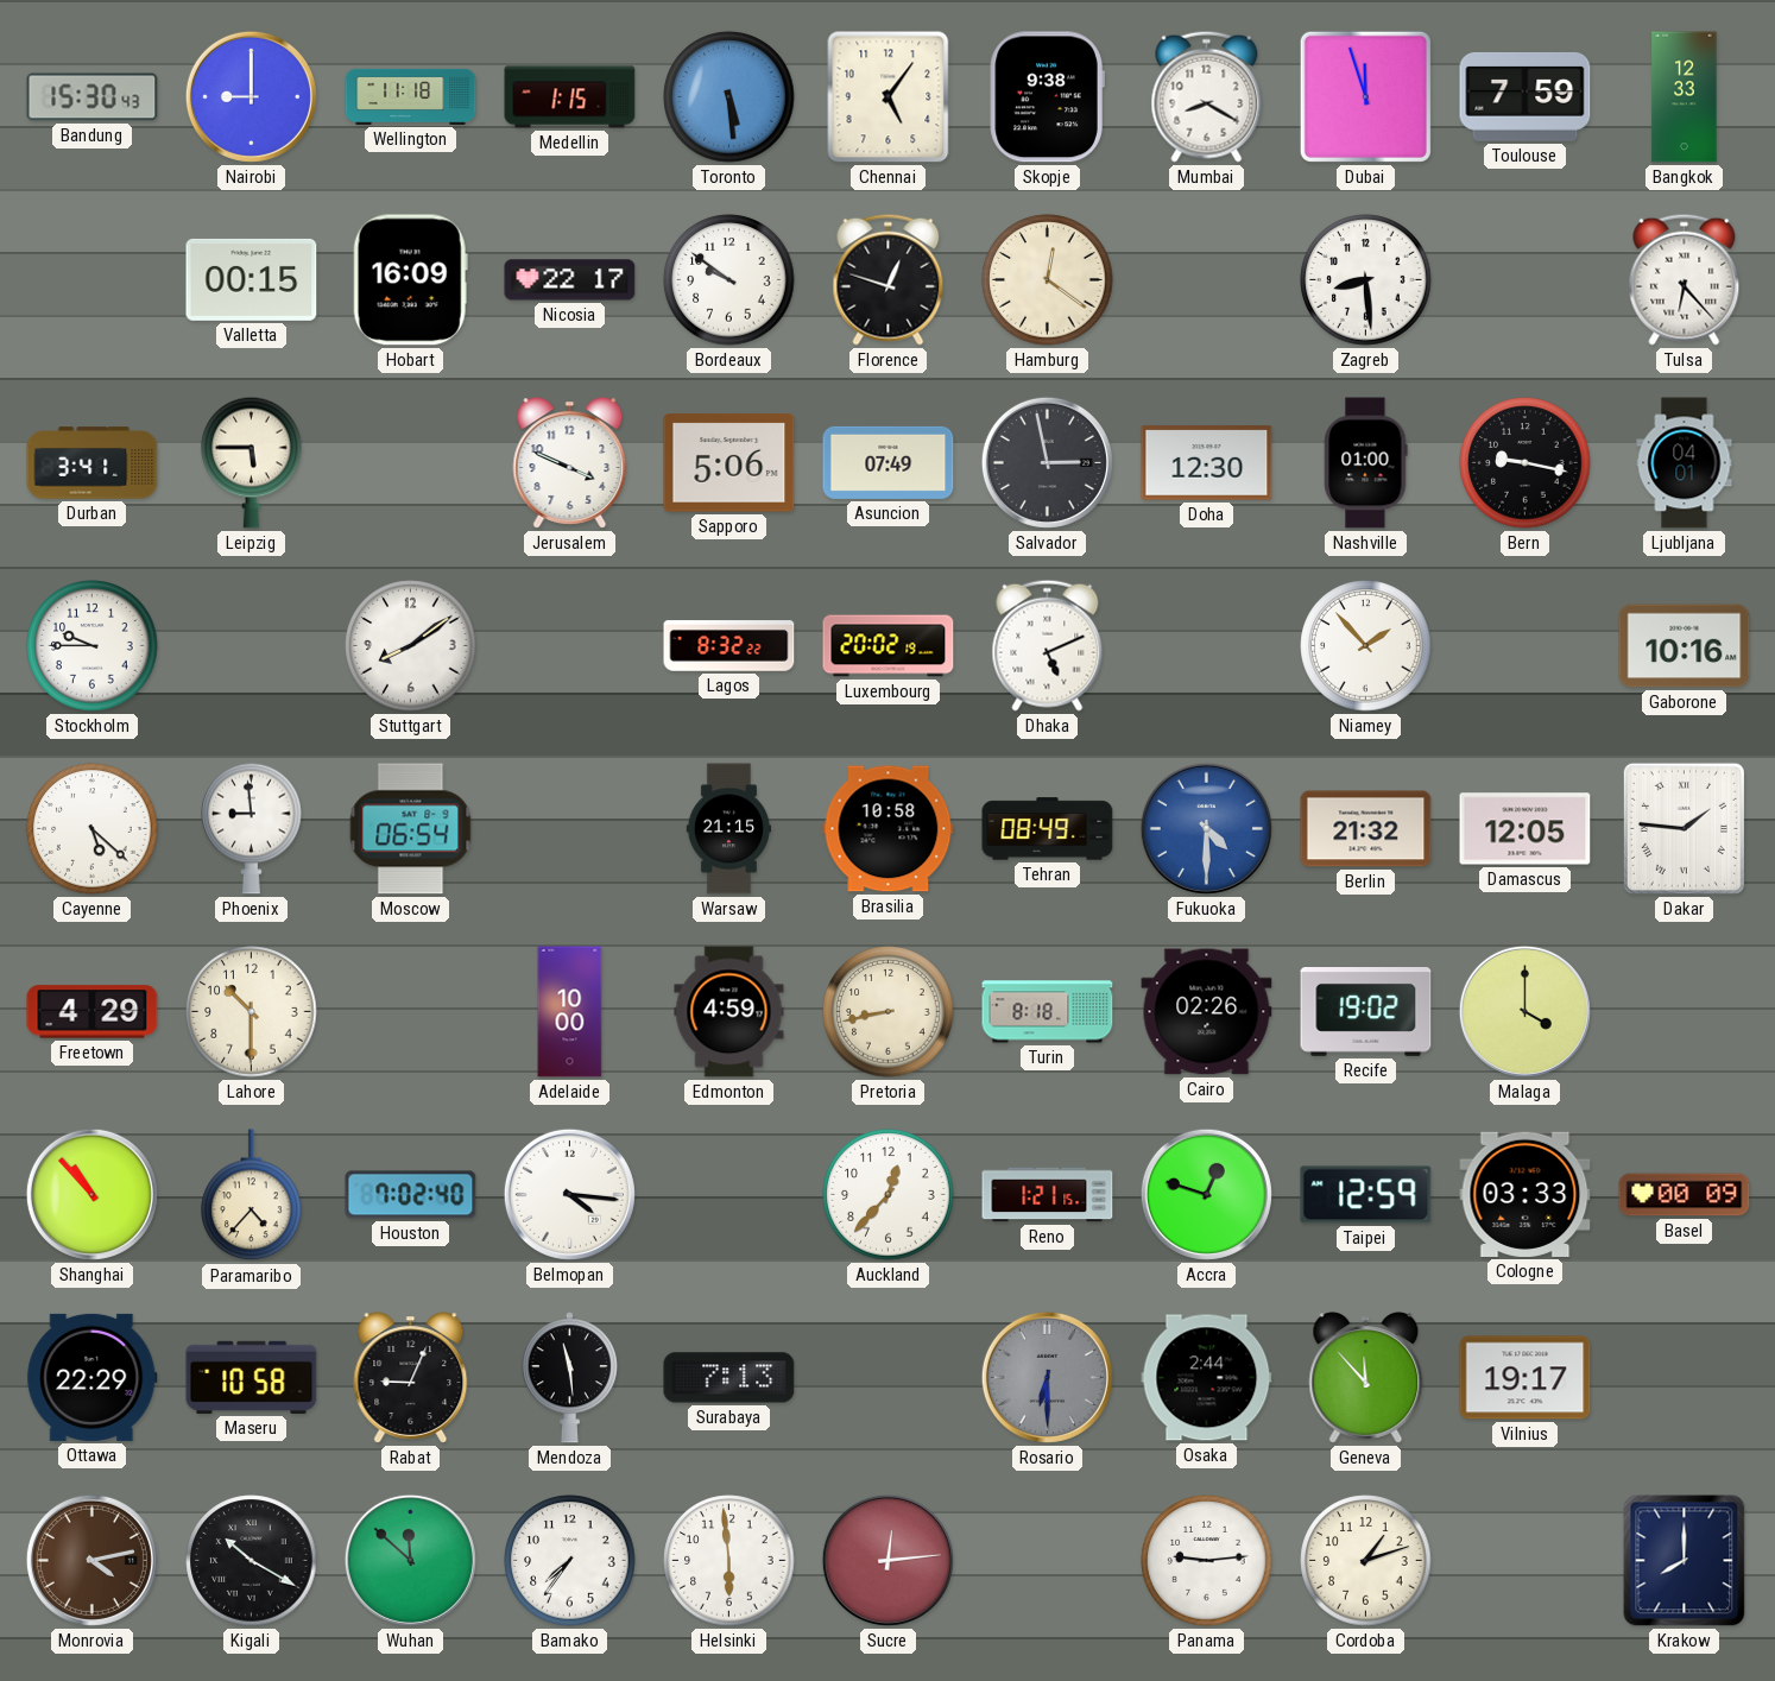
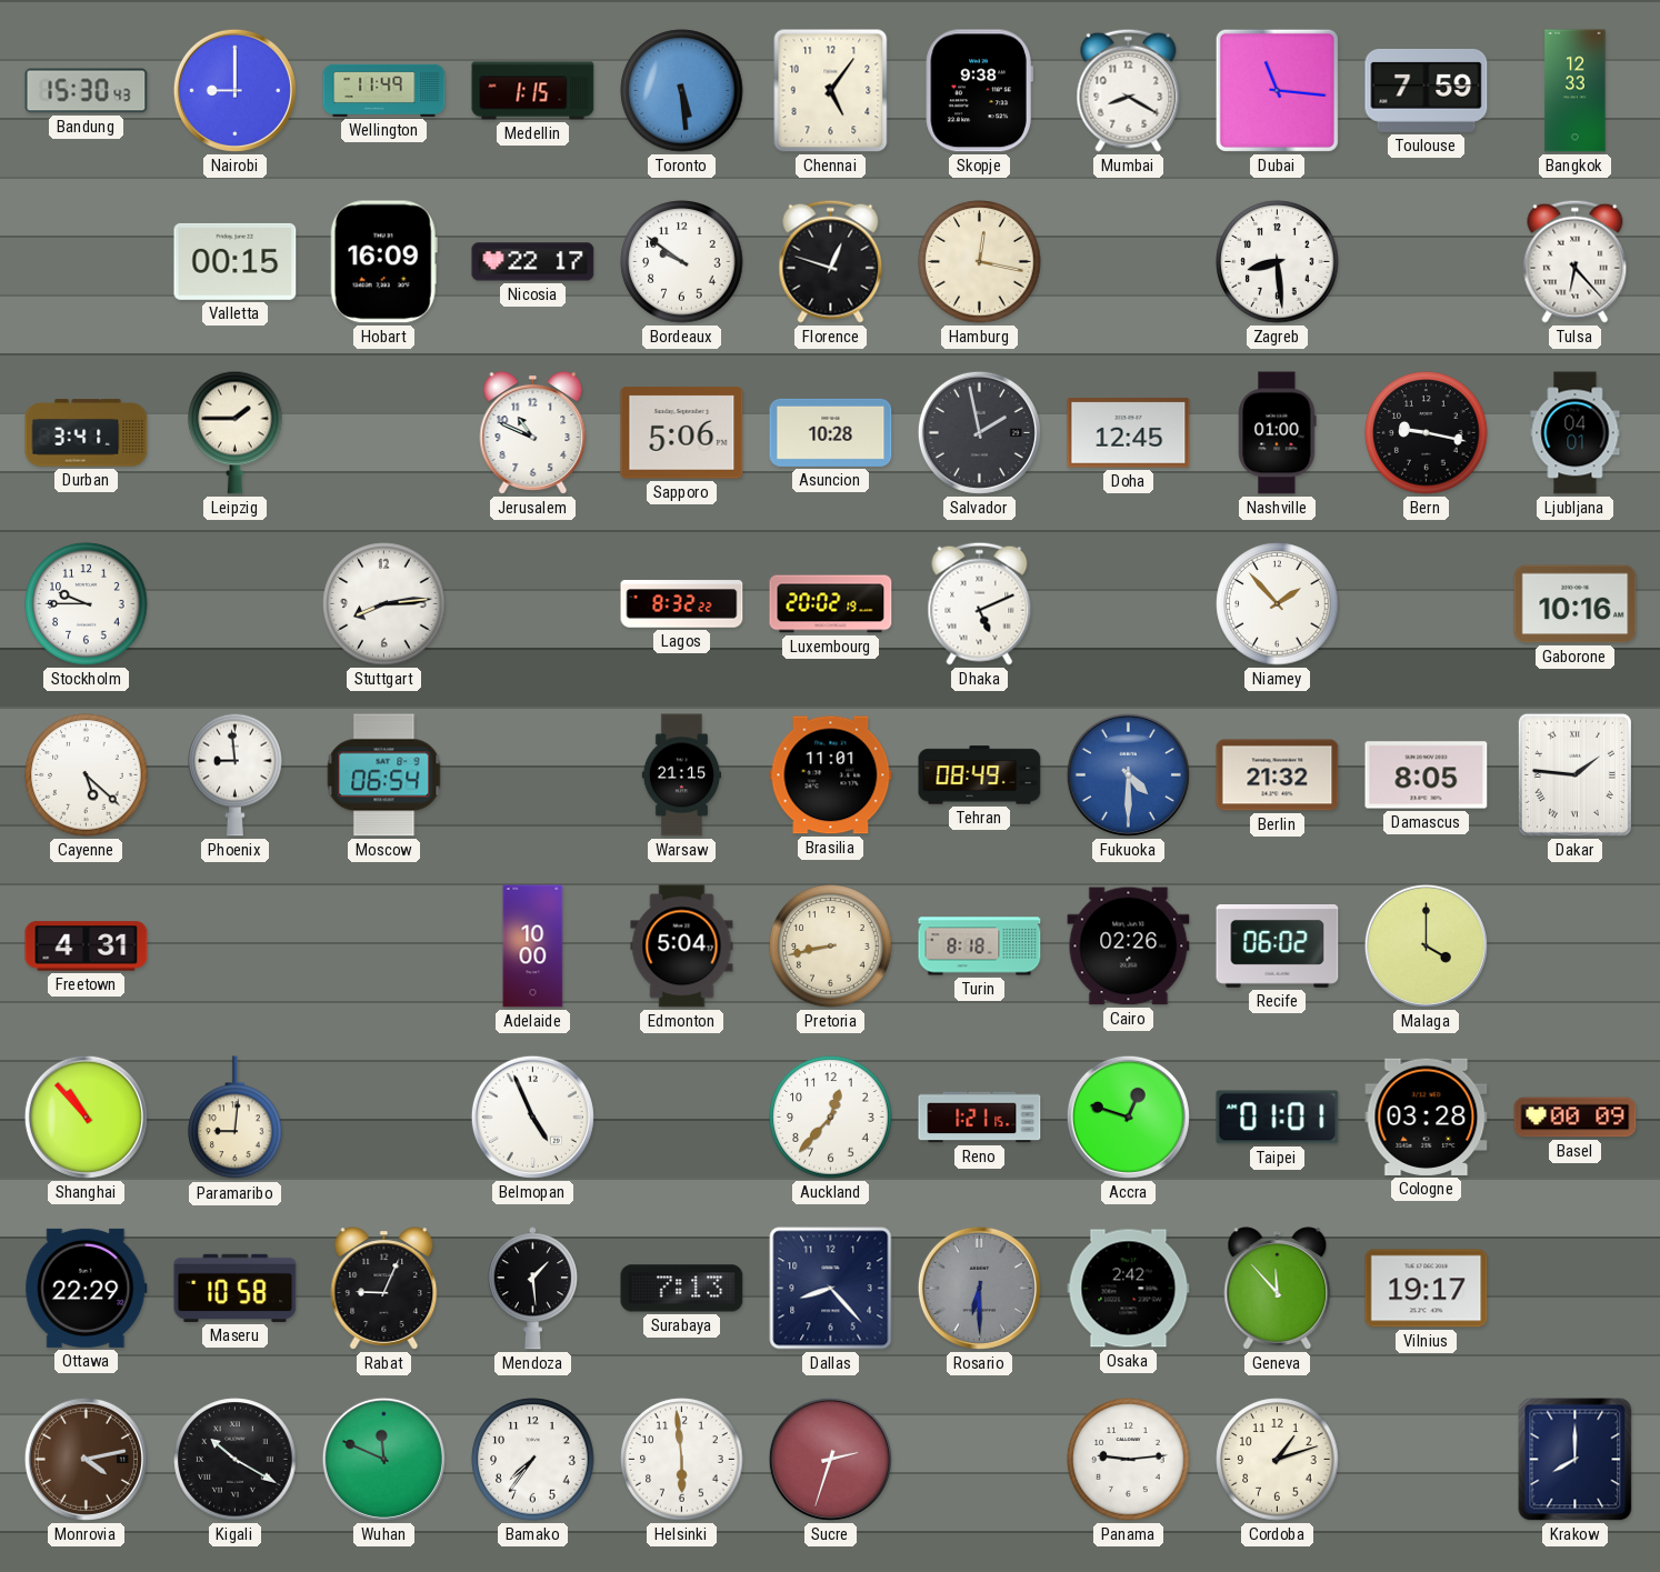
Wellington: 11:18 -> 11:49 (384, 90)
Dubai: 11:57 -> 11:16 (1277, 90)
Hamburg: 12:21 -> 12:17 (980, 262)
Leipzig: 5:45 -> 1:45 (236, 432)
Jerusalem: 3:49 -> 10:49 (533, 433)
Asuncion: 07:49 -> 10:28 (831, 432)
Salvador: 2:58 -> 1:58 (979, 432)
Doha: 12:30 -> 12:45 (1129, 433)
Stuttgart: 8:09 -> 8:14 (384, 604)
Brasilia: 10:58 -> 11:01 (831, 775)
Damascus: 12:05 -> 8:05 (1427, 775)
Freetown: 4:29 -> 4:31 (87, 947)
Lahore: 10:30 -> none (252, 1012)
Edmonton: 4:59 -> 5:04 (682, 947)
Recife: 19:02 -> 06:02 (1278, 947)
Paramaribo: 4:37 -> 9:01 (236, 1118)
Houston: 7:02 -> none (411, 1195)
Belmopan: 4:16 -> 4:56 (532, 1117)
Taipei: 12:59 -> 01:01 (1278, 1118)
Cologne: 03:33 -> 03:28 (1427, 1117)
Mendoza: 11:29 -> 1:29 (532, 1289)
Dallas: none -> 8:23 (831, 1289)
Osaka: 2:44 -> 2:42 (1129, 1289)
Wuhan: 11:52 -> 11:49 (383, 1459)
Sucre: 12:14 -> 2:33 (830, 1459)
